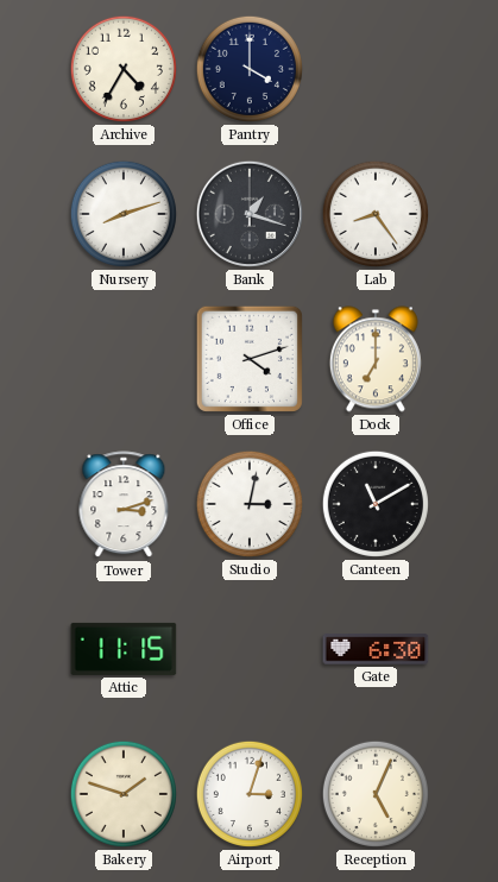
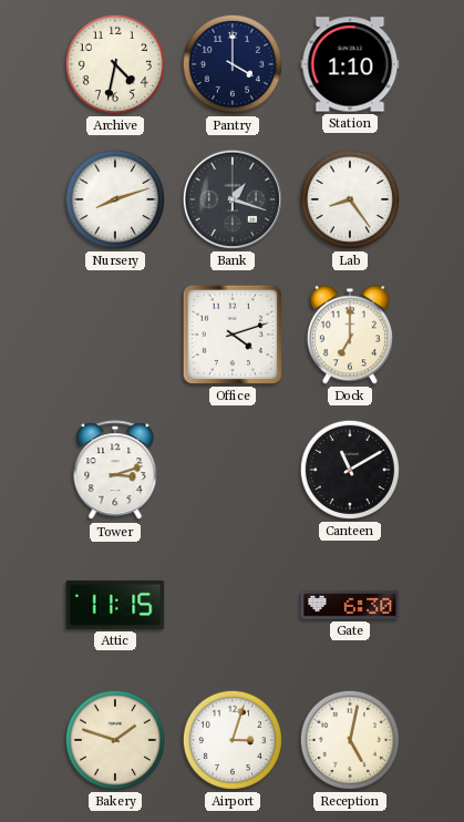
Archive: 4:35 -> 4:32 (115, 64)
Station: none -> 1:10 (350, 64)
Studio: 3:02 -> none (250, 504)
Reception: 5:04 -> 5:02 (350, 740)
